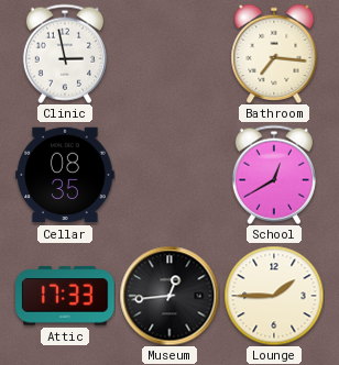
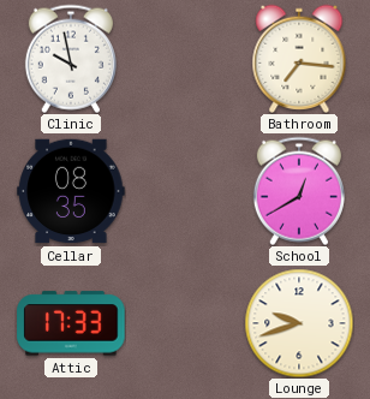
Clinic: 2:58 -> 9:58 (71, 59)
Museum: 12:44 -> none (169, 296)
Lounge: 1:45 -> 9:42 (299, 323)
